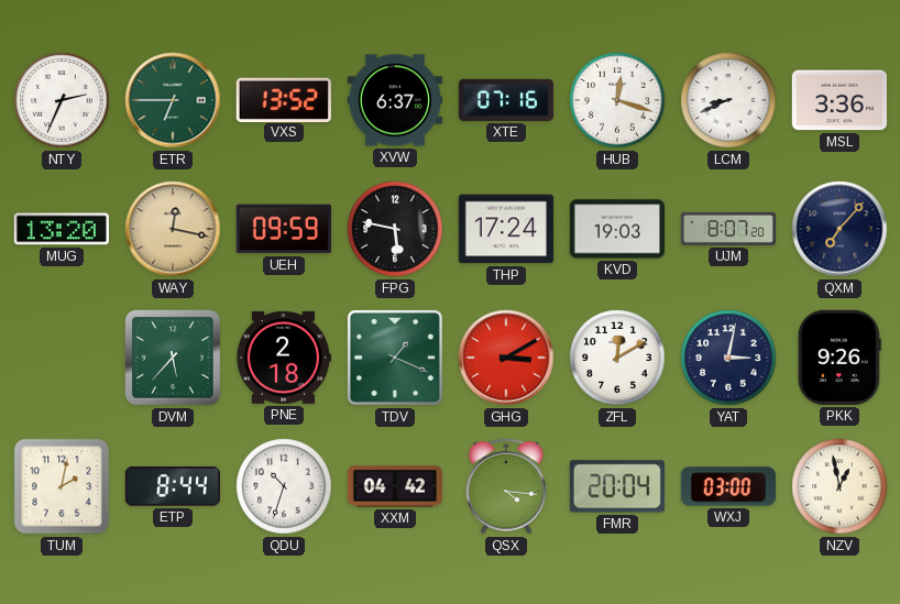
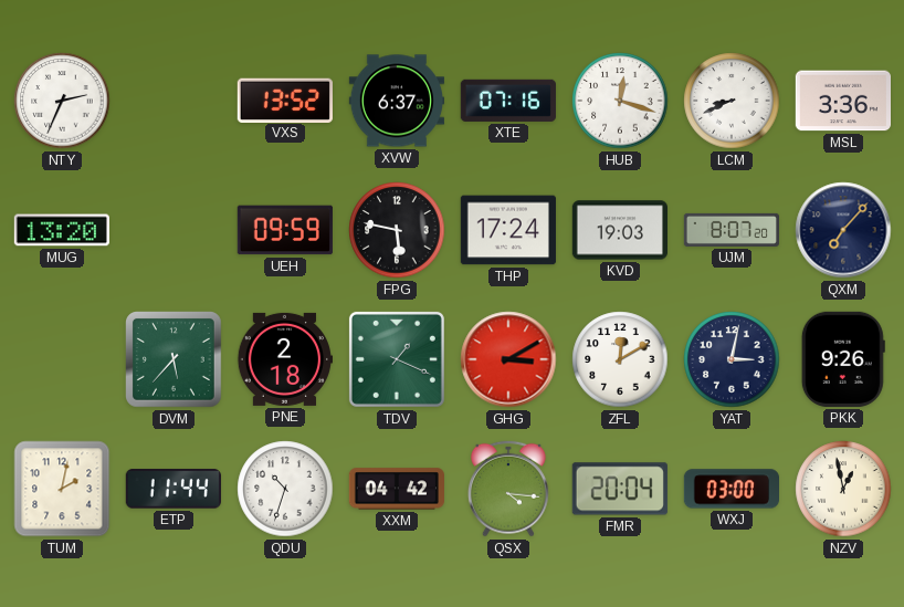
ETR: 6:45 -> none (173, 100)
WAY: 12:17 -> none (173, 229)
ETP: 8:44 -> 11:44 (174, 489)
